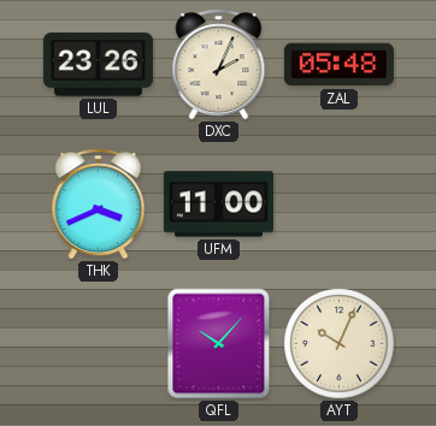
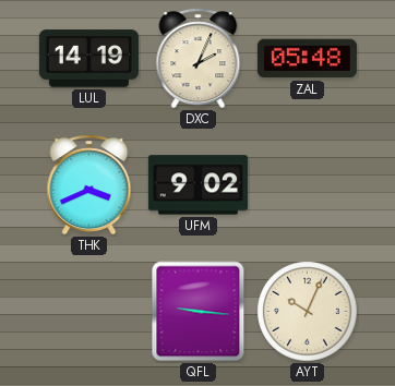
LUL: 23:26 -> 14:19 (88, 59)
UFM: 11:00 -> 9:02 (197, 185)
QFL: 10:07 -> 9:16 (199, 312)
